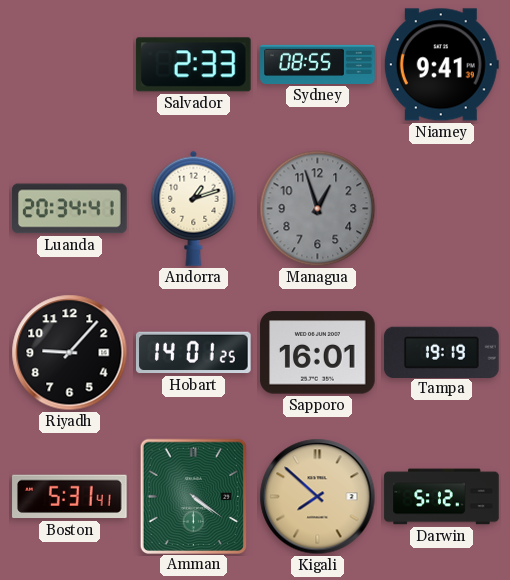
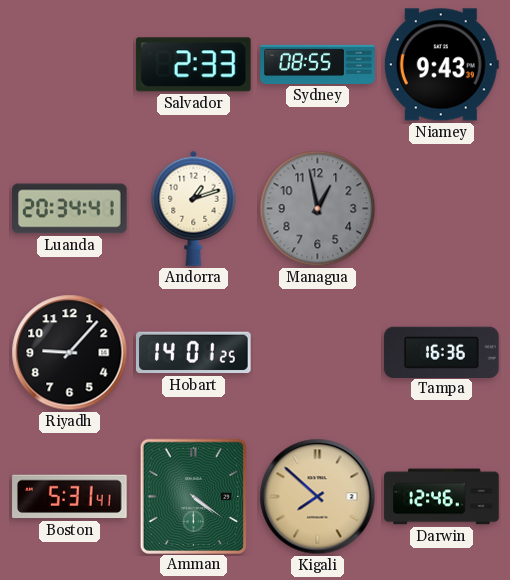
Niamey: 9:41 -> 9:43 (441, 65)
Managua: 12:57 -> 12:58 (318, 209)
Sapporo: 16:01 -> none (318, 353)
Tampa: 19:19 -> 16:36 (442, 352)
Darwin: 5:12 -> 12:46 (442, 497)
